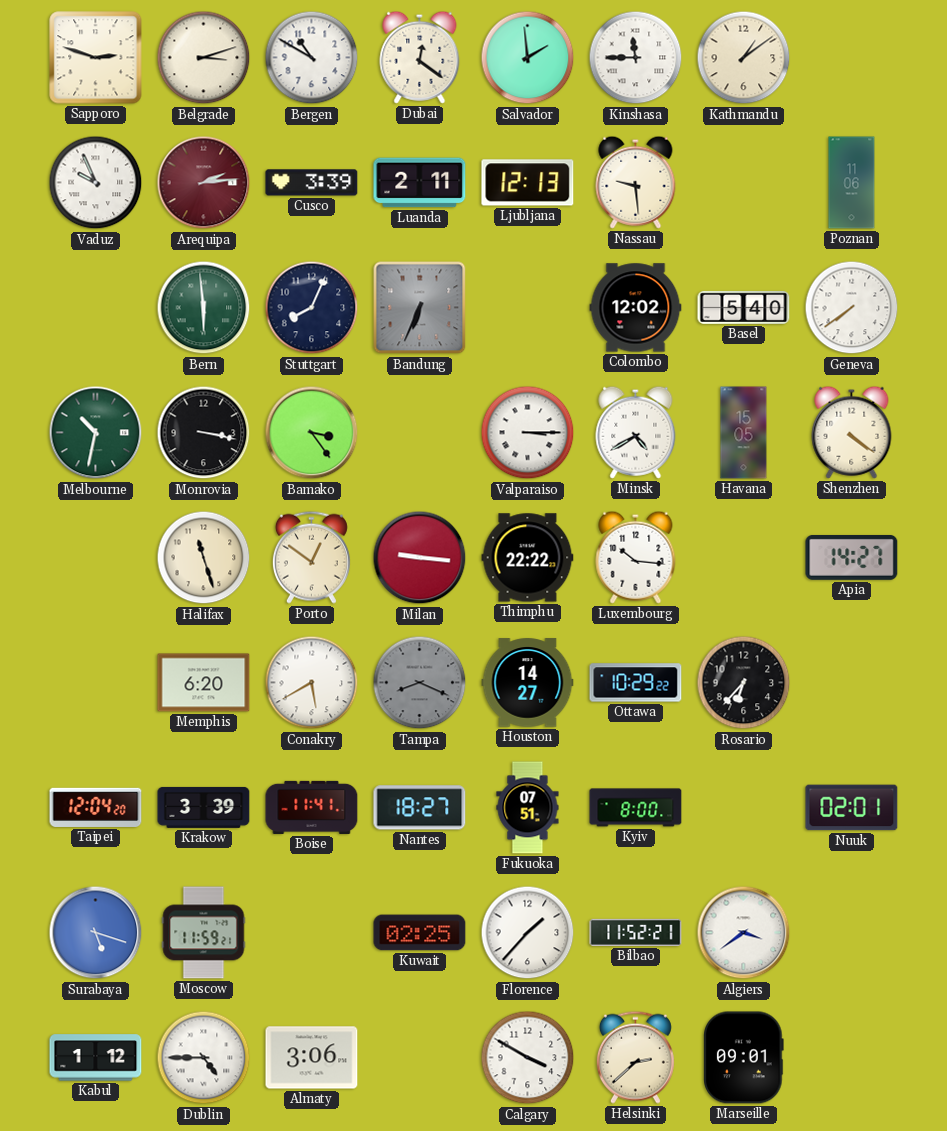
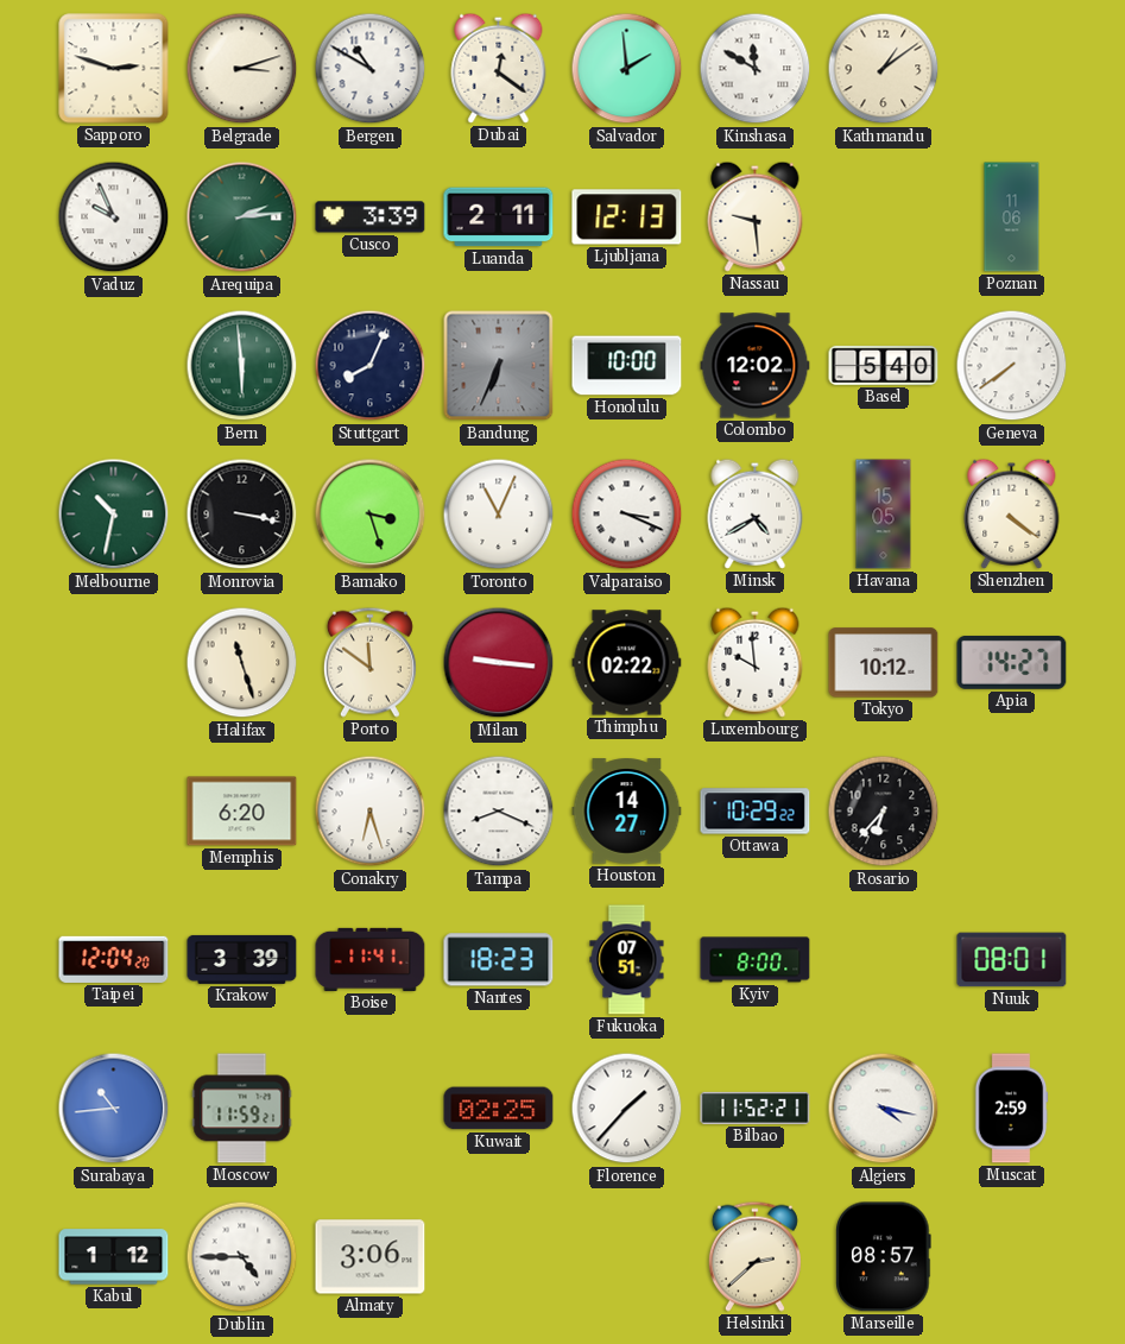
Kinshasa: 11:45 -> 11:50 (756, 69)
Arequipa dial: burgundy -> green (242, 217)
Honolulu: none -> 10:00 (627, 366)
Bamako: 3:24 -> 3:27 (371, 515)
Toronto: none -> 11:04 (499, 515)
Valparaiso: 3:15 -> 3:19 (627, 515)
Porto: 12:51 -> 11:51 (369, 662)
Thimphu: 22:22 -> 02:22 (627, 663)
Luxembourg: 10:16 -> 9:59 (756, 662)
Tokyo: none -> 10:12 (884, 663)
Conakry: 5:40 -> 6:27 (371, 812)
Tampa dial: grey -> white (499, 812)
Nantes: 18:27 -> 18:23 (499, 960)
Nuuk: 02:01 -> 08:01 (1012, 960)
Surabaya: 5:18 -> 10:44 (114, 1109)
Algiers: 3:39 -> 4:17 (884, 1109)
Muscat: none -> 2:59 (1011, 1109)
Calgary: 3:50 -> none (528, 1058)
Marseille: 09:01 -> 08:57 (884, 1257)
